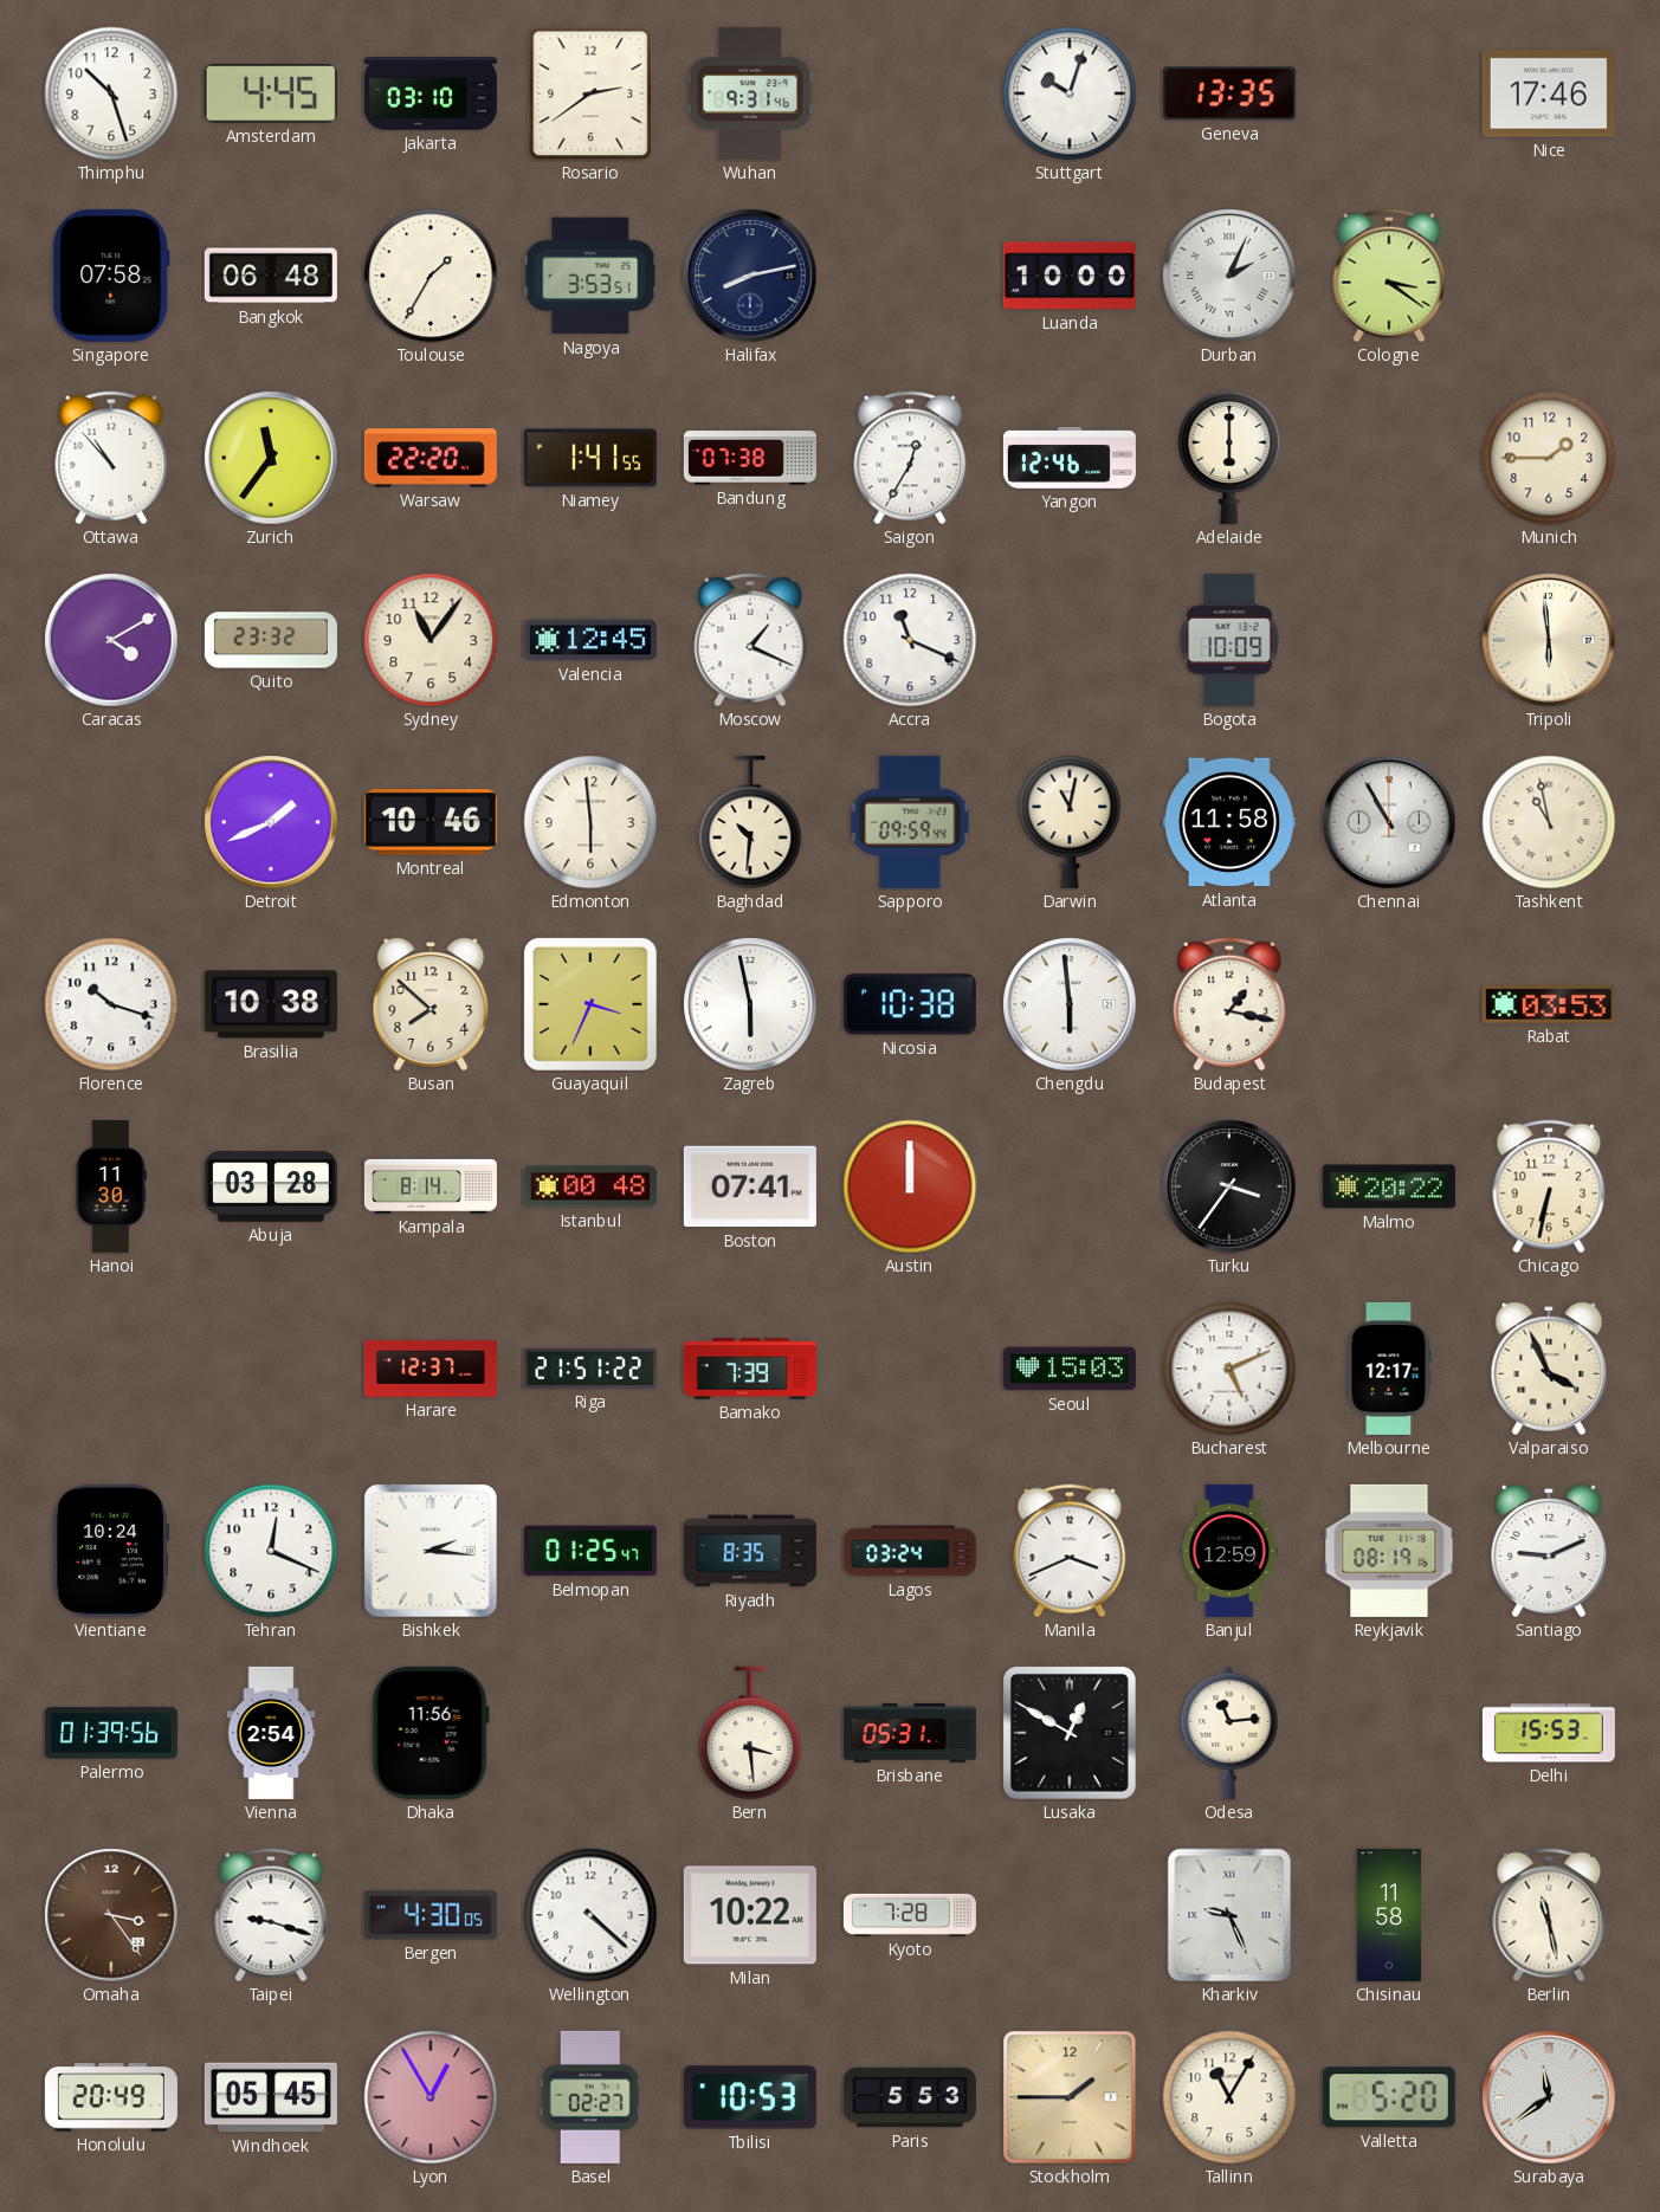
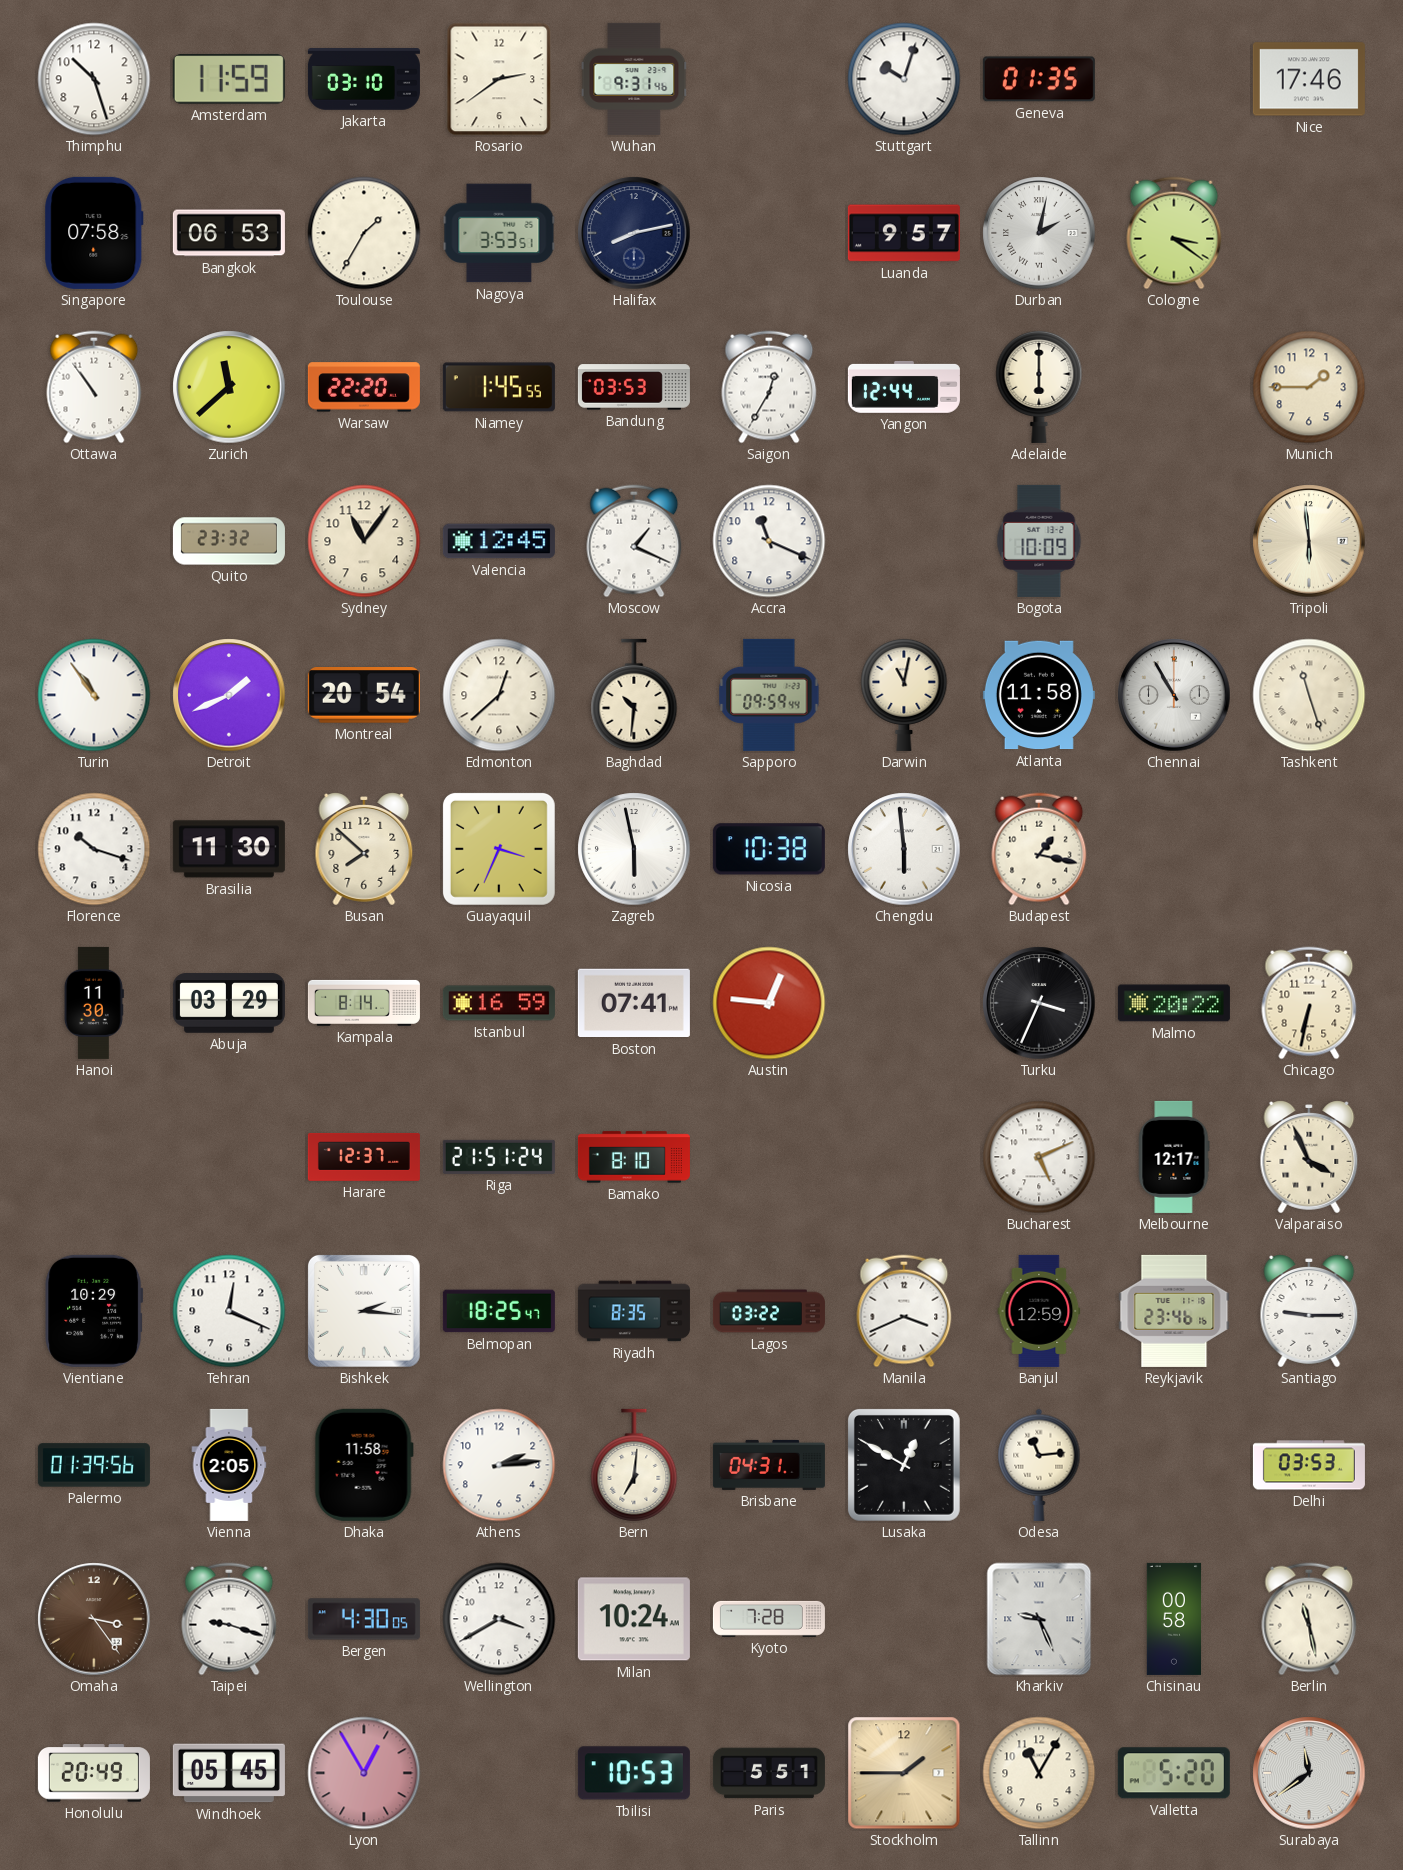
Amsterdam: 4:45 -> 11:59 (229, 79)
Geneva: 13:35 -> 01:35 (1039, 79)
Bangkok: 06:48 -> 06:53 (229, 233)
Luanda: 10:00 -> 9:57 (904, 233)
Durban: 2:04 -> 2:02 (1039, 233)
Ottawa: 10:53 -> 10:54 (94, 387)
Zurich: 11:36 -> 11:38 (229, 387)
Niamey: 1:41 -> 1:45 (499, 387)
Bandung: 07:38 -> 03:53 (634, 387)
Yangon: 12:46 -> 12:44 (904, 387)
Caracas: 4:10 -> none (111, 640)
Turin: none -> 10:54 (94, 695)
Montreal: 10:46 -> 20:54 (364, 696)
Edmonton: 5:59 -> 12:38 (499, 695)
Tashkent: 10:58 -> 11:27 (1309, 695)
Brasilia: 10:38 -> 11:30 (229, 849)
Rabat: 03:53 -> none (1549, 1004)
Abuja: 03:28 -> 03:29 (229, 1003)
Istanbul: 00:48 -> 16:59 (499, 1003)
Austin: 12:00 -> 12:46 (769, 1003)
Turku: 3:36 -> 3:34 (1039, 1003)
Riga: 21:51:22 -> 21:51:24 (499, 1157)
Bamako: 7:39 -> 8:10 (634, 1157)
Seoul: 15:03 -> none (1070, 1369)
Vientiane: 10:24 -> 10:29 (94, 1311)
Belmopan: 01:25 -> 18:25 (499, 1311)
Lagos: 03:24 -> 03:22 (769, 1311)
Reykjavik: 08:19 -> 23:46 (1174, 1311)
Santiago: 9:11 -> 9:15 (1309, 1311)
Vienna: 2:54 -> 2:05 (229, 1465)
Dhaka: 11:56 -> 11:58 (364, 1465)
Athens: none -> 2:14 (499, 1465)
Bern: 3:29 -> 7:01 (634, 1465)
Brisbane: 05:31 -> 04:31 (769, 1465)
Delhi: 15:53 -> 03:53 (1309, 1465)
Wellington: 4:22 -> 3:40 (499, 1619)
Milan: 10:22 -> 10:24 (634, 1619)
Chisinau: 11:58 -> 00:58 (1173, 1619)
Basel: 02:27 -> none (590, 2097)
Paris: 5:53 -> 5:51 (769, 1773)
